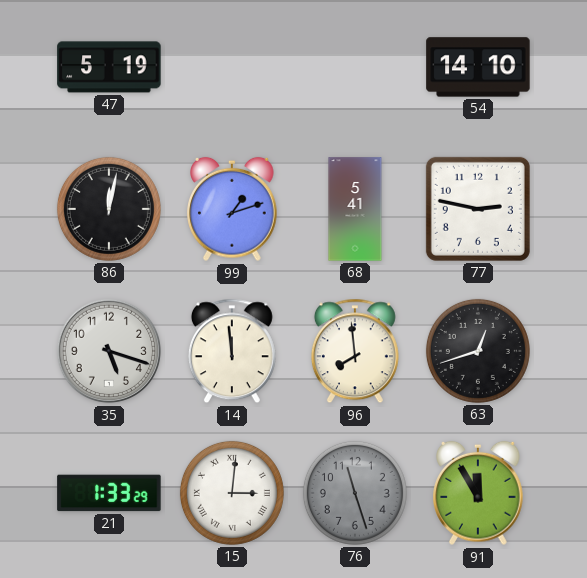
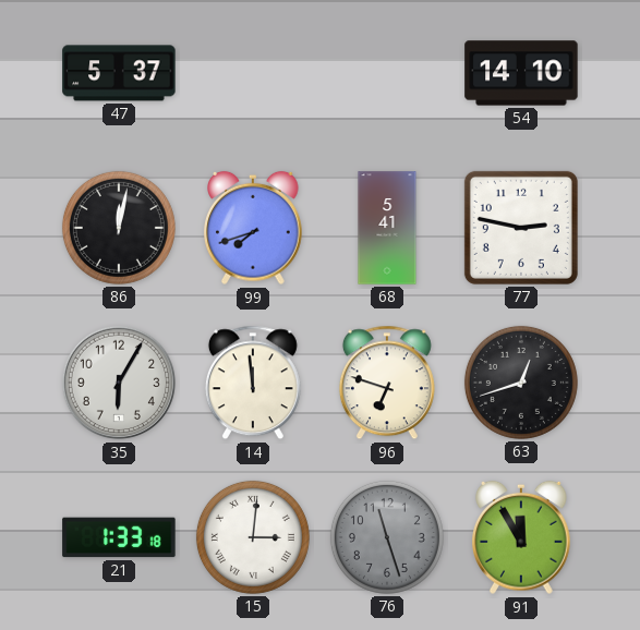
47: 5:19 -> 5:37 (119, 73)
99: 1:12 -> 7:42 (253, 228)
35: 5:18 -> 6:05 (119, 383)
96: 7:59 -> 6:48 (387, 383)
21: 1:33:29 -> 1:33:18 (119, 537)
